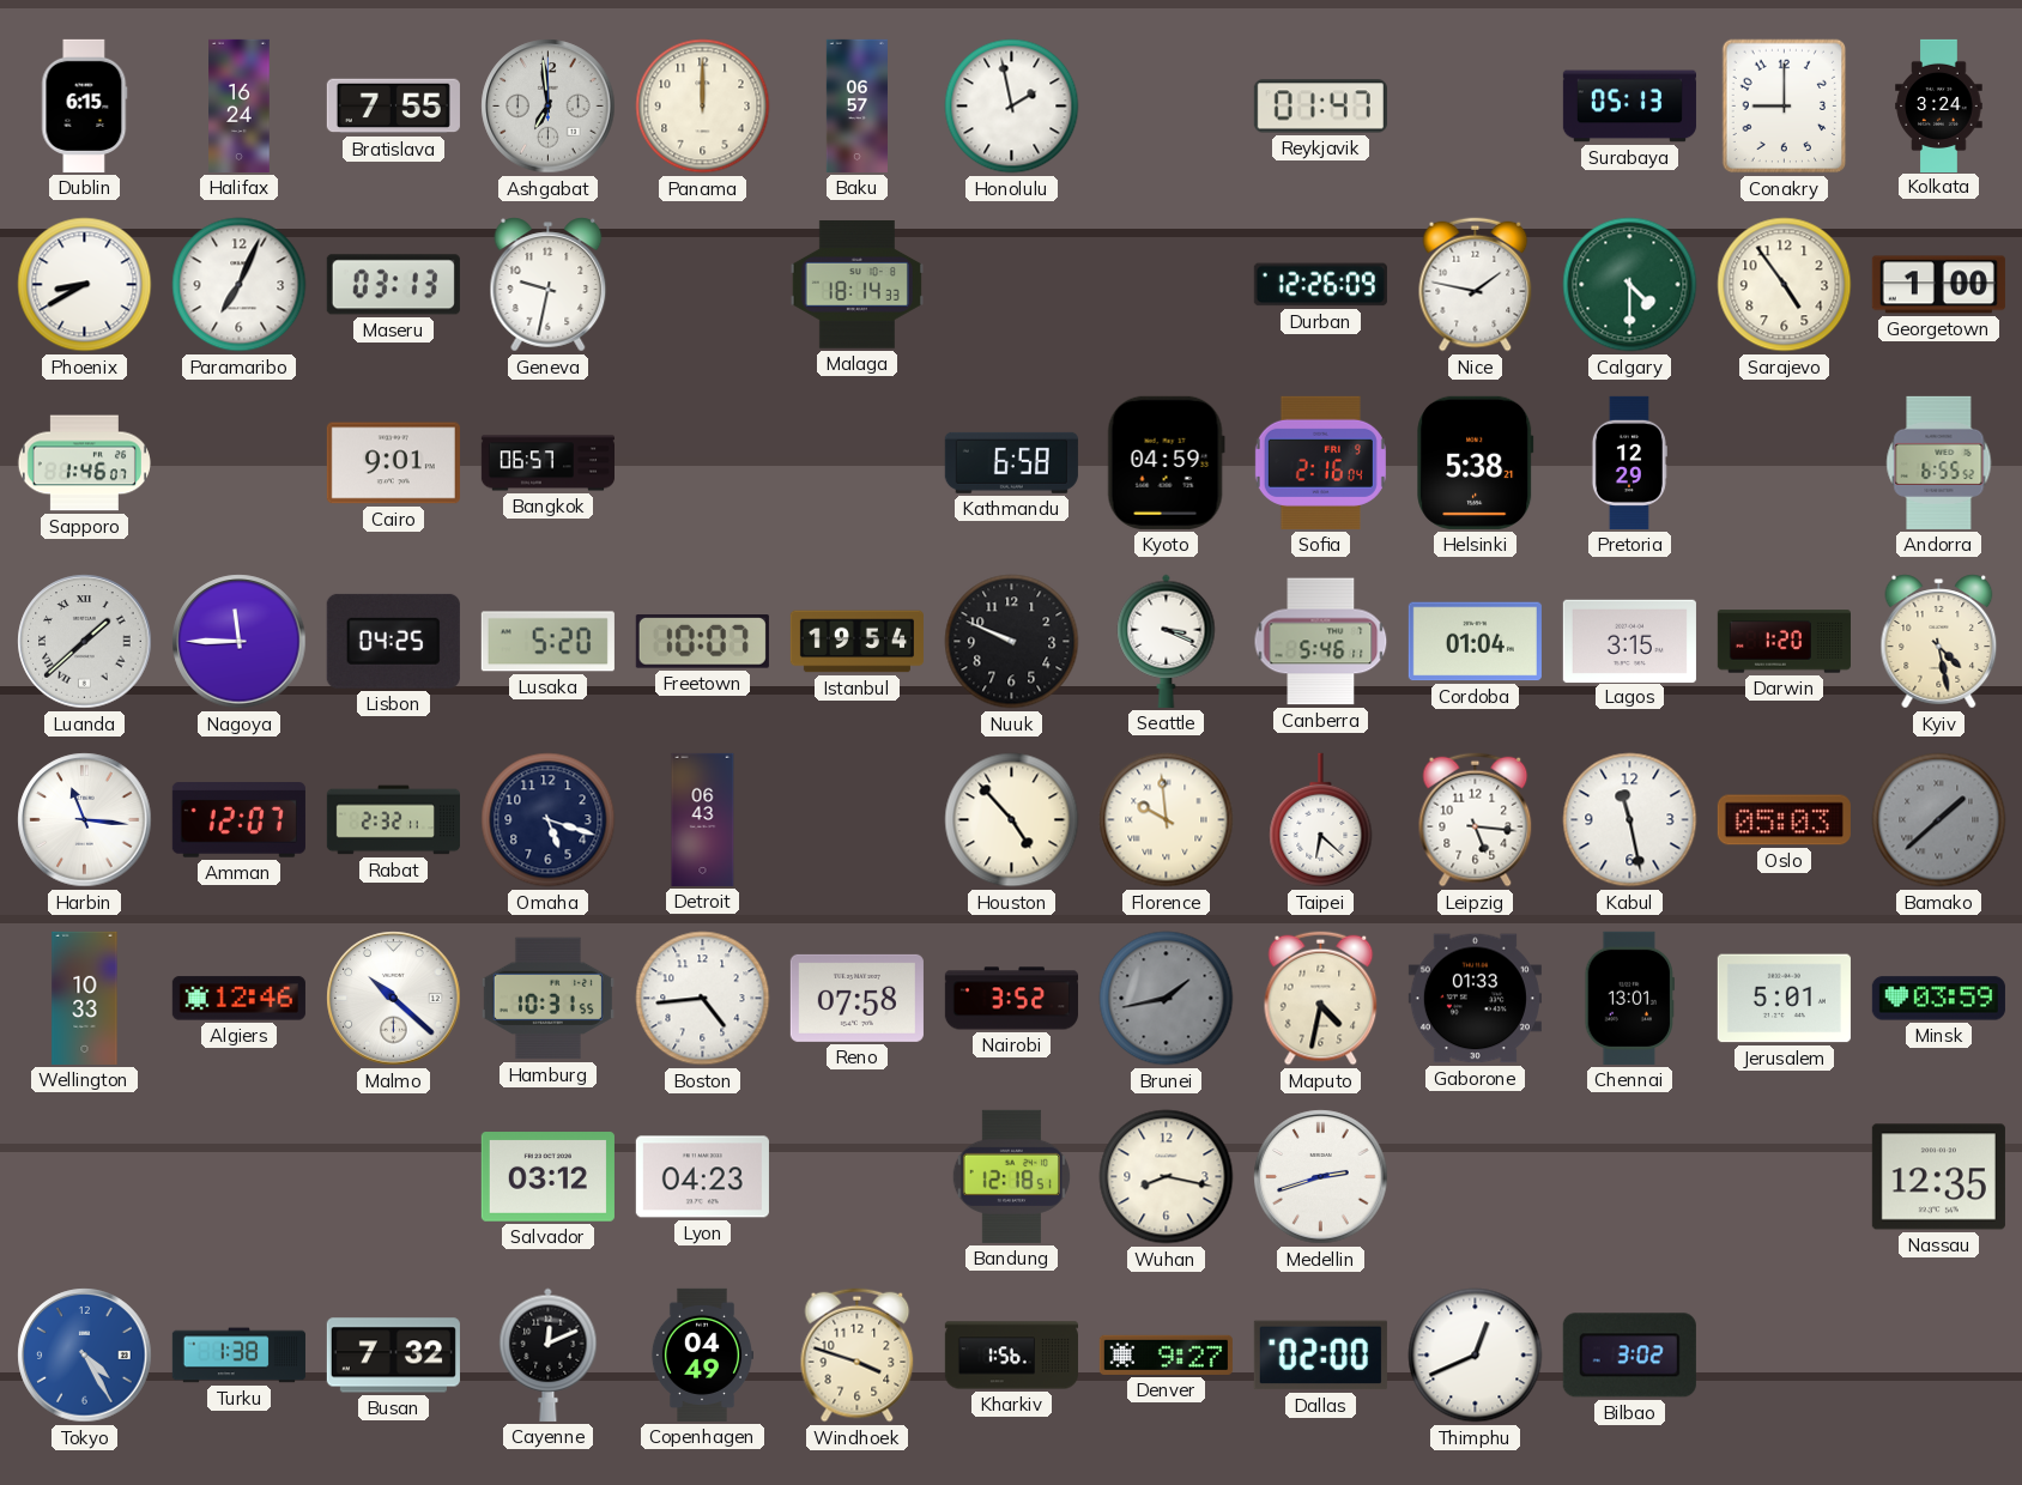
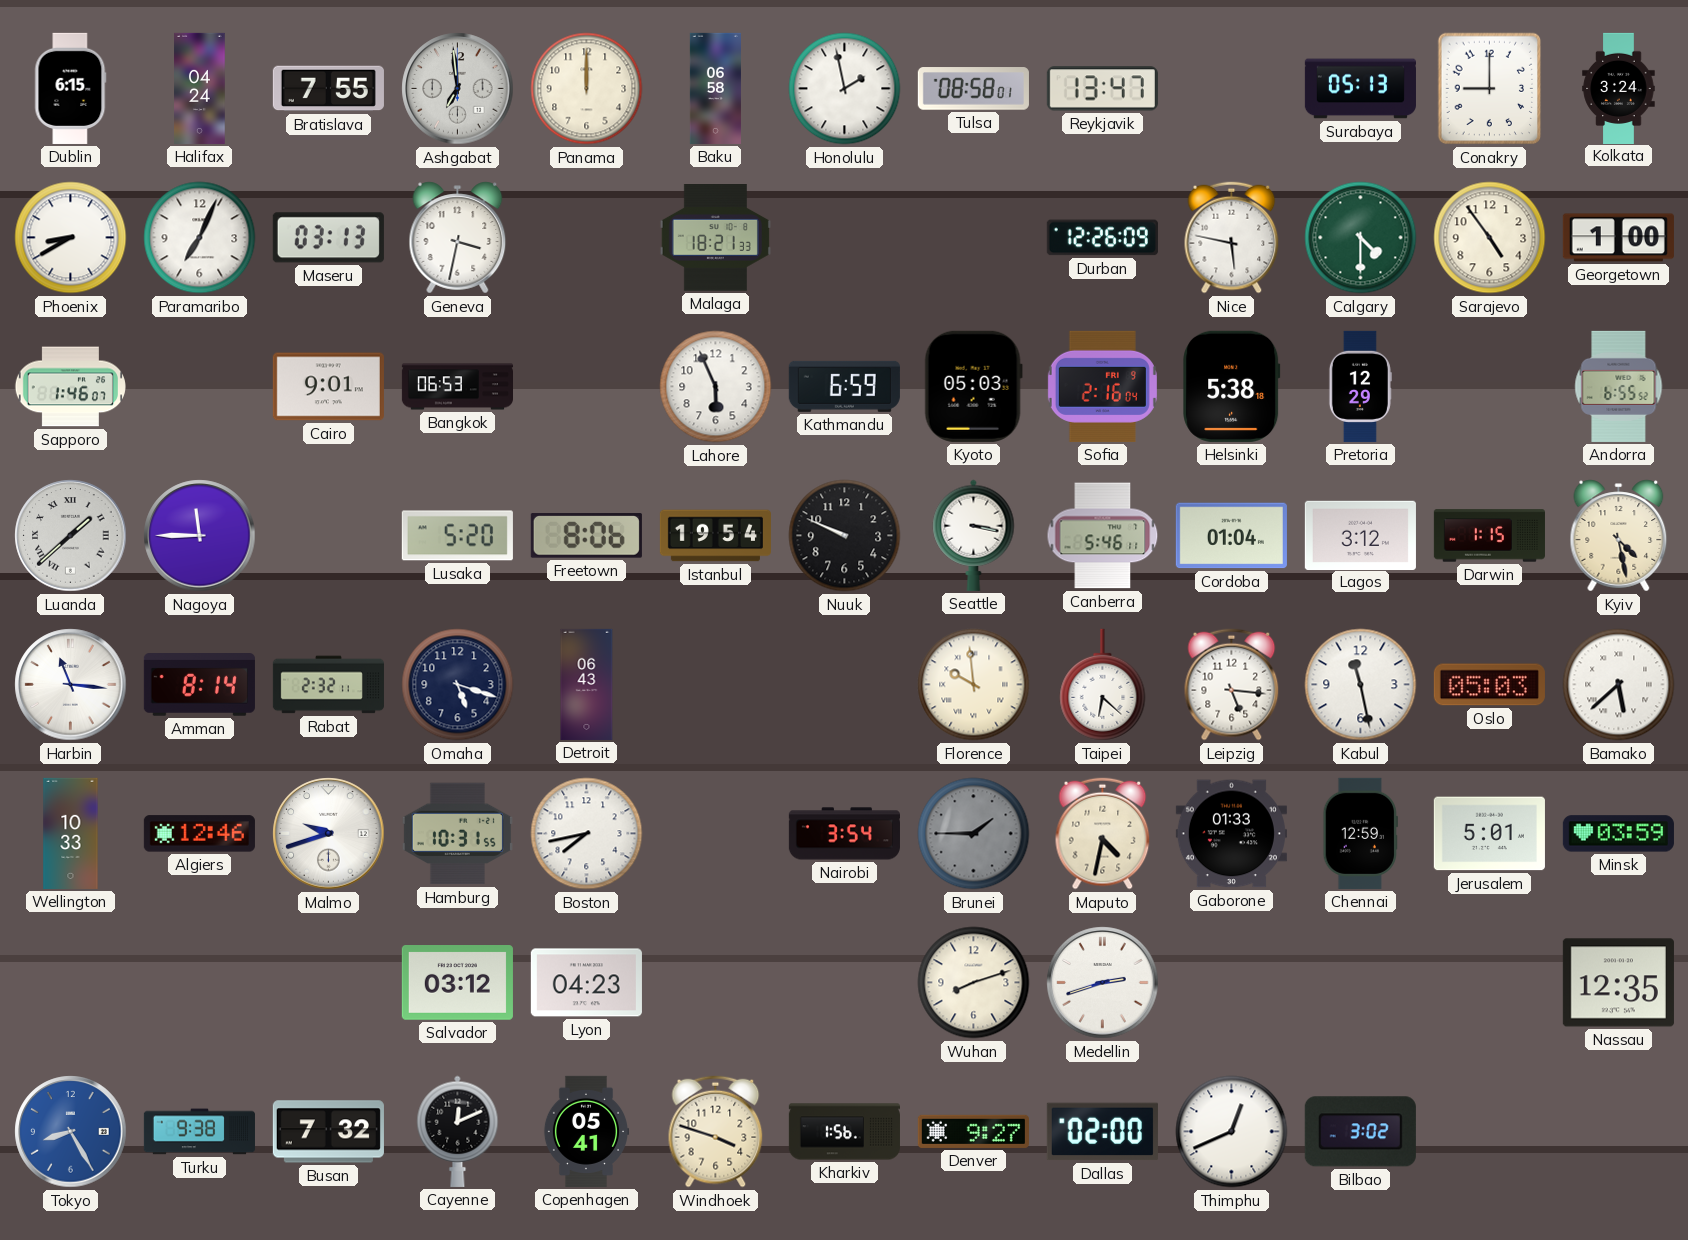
Halifax: 16:24 -> 04:24 (200, 88)
Baku: 06:57 -> 06:58 (715, 88)
Tulsa: none -> 08:58 (973, 89)
Reykjavik: 01:47 -> 13:47 (1102, 89)
Geneva: 9:32 -> 3:32 (458, 238)
Malaga: 18:14 -> 18:21 (715, 238)
Nice: 1:47 -> 5:47 (1232, 238)
Bangkok: 06:57 -> 06:53 (457, 387)
Lahore: none -> 5:56 (716, 387)
Kathmandu: 6:58 -> 6:59 (844, 386)
Kyoto: 04:59 -> 05:03 (973, 386)
Helsinki: 5:38:21 -> 5:38:18 (1232, 386)
Lisbon: 04:25 -> none (393, 641)
Freetown: 10:07 -> 8:06 (586, 536)
Seattle: 3:19 -> 3:17 (974, 535)
Lagos: 3:15 -> 3:12 (1360, 535)
Darwin: 1:20 -> 1:15 (1489, 536)
Amman: 12:07 -> 8:14 (199, 685)
Houston: 4:53 -> none (1012, 820)
Bamako: 1:38 -> 5:38 (1619, 685)
Bamako dial: grey -> white (1619, 685)
Malmo: 10:22 -> 9:42 (329, 834)
Boston: 4:44 -> 7:43 (587, 834)
Reno: 07:58 -> none (856, 998)
Nairobi: 3:52 -> 3:54 (844, 834)
Brunei: 1:43 -> 1:45 (974, 834)
Chennai: 13:01 -> 12:59 (1360, 833)
Bandung: 12:18 -> none (1011, 1176)
Wuhan: 8:17 -> 8:12 (974, 983)
Tokyo: 4:25 -> 8:25 (71, 1132)
Turku: 1:38 -> 9:38 (199, 1132)
Copenhagen: 04:49 -> 05:41 (585, 1131)
